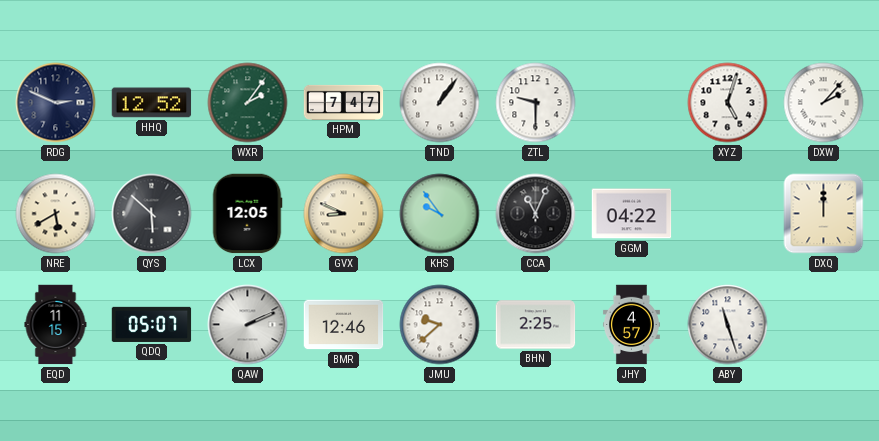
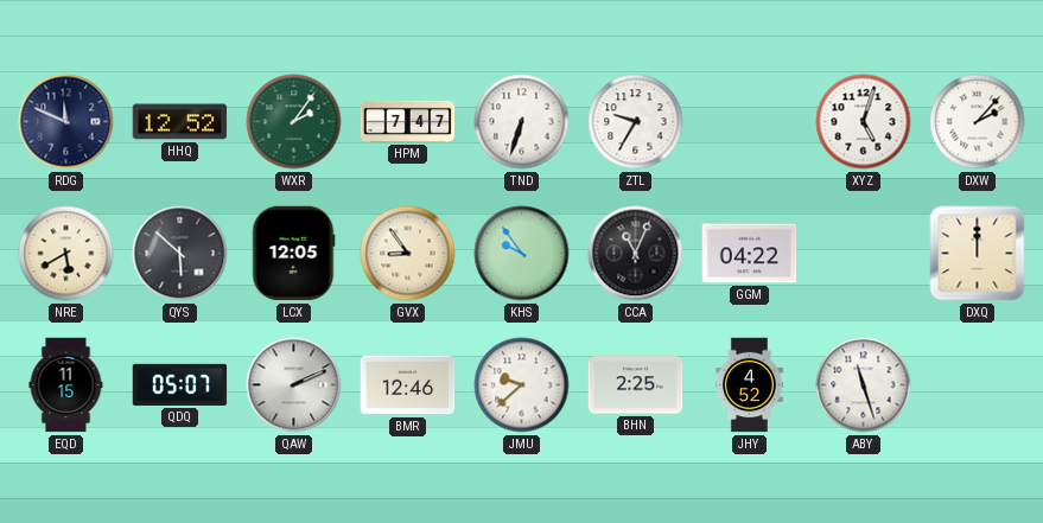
RDG: 2:49 -> 11:49 (66, 122)
TND: 1:06 -> 6:33 (522, 122)
ZTL: 9:30 -> 9:35 (636, 122)
GVX: 8:49 -> 8:54 (408, 254)
JHY: 4:57 -> 4:52 (749, 385)
